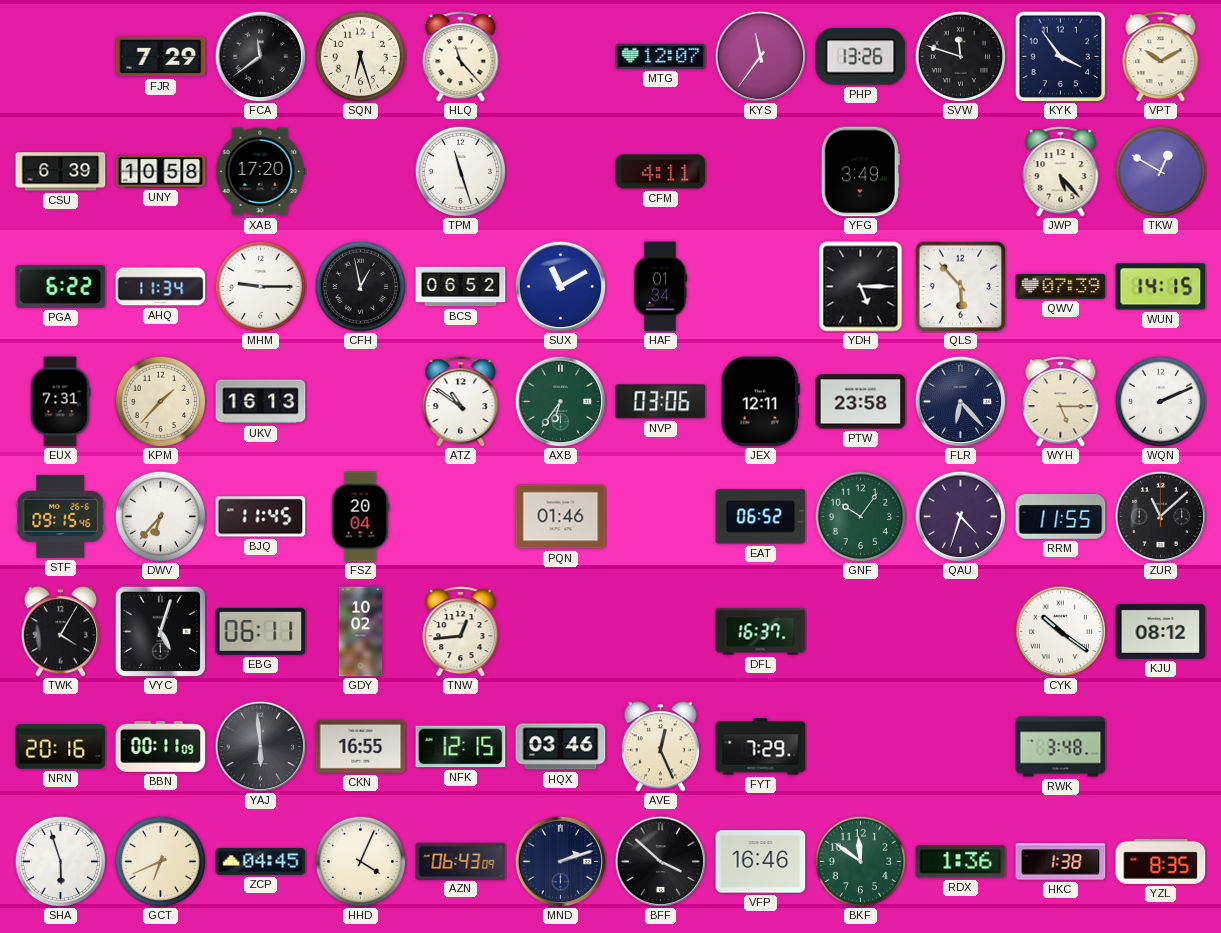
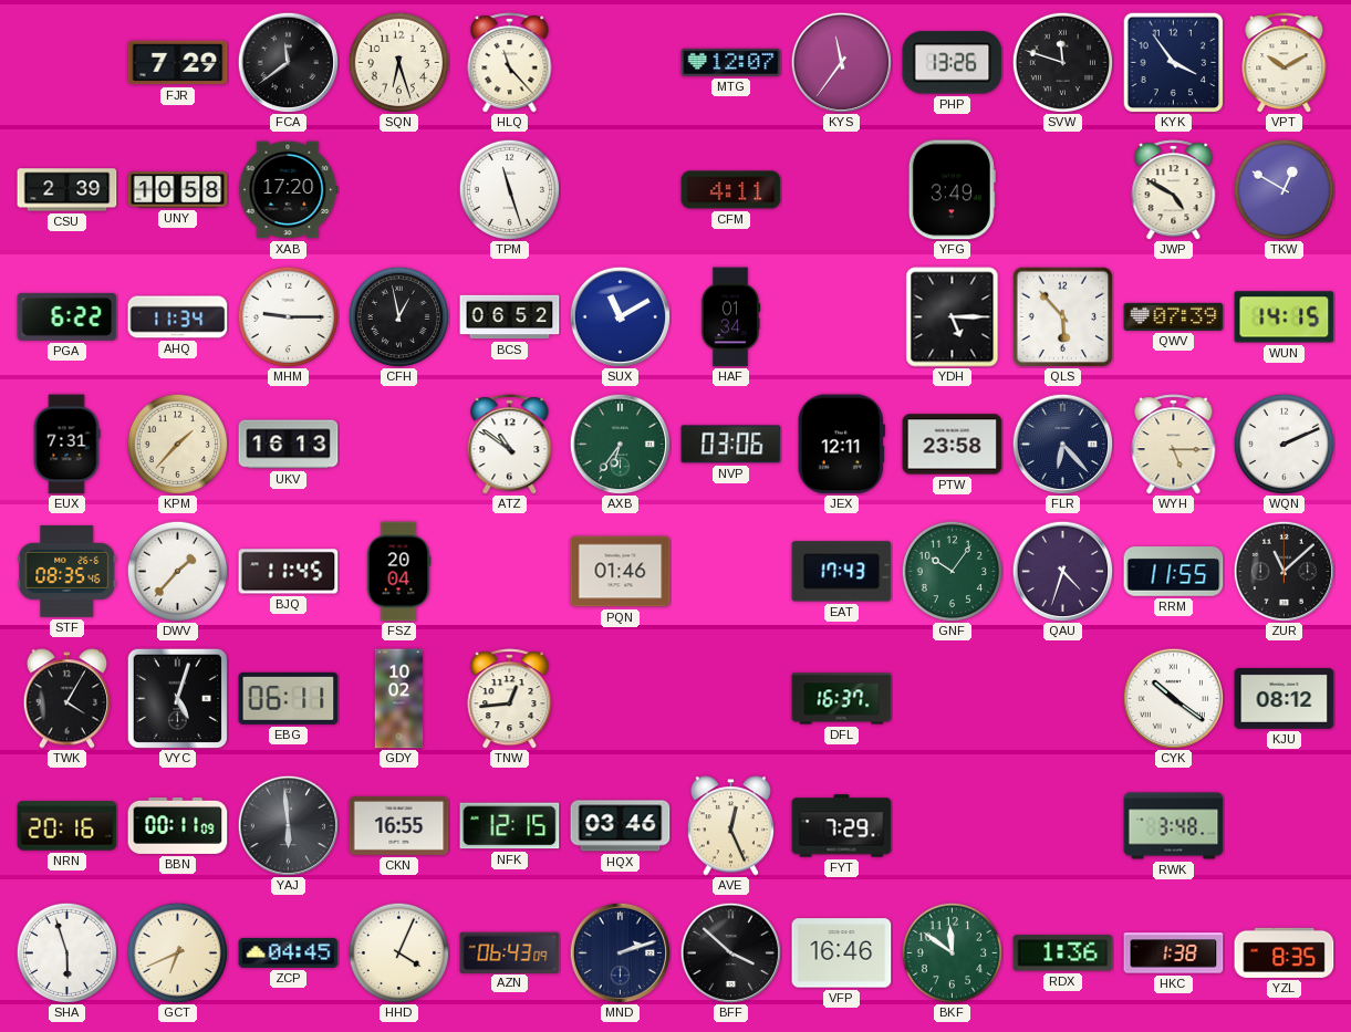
CSU: 6:39 -> 2:39 (67, 190)
JWP: 5:23 -> 4:50 (1174, 190)
STF: 09:15 -> 08:35 (67, 572)
DWV: 6:37 -> 1:37 (177, 571)
EAT: 06:52 -> 17:43 (842, 572)
